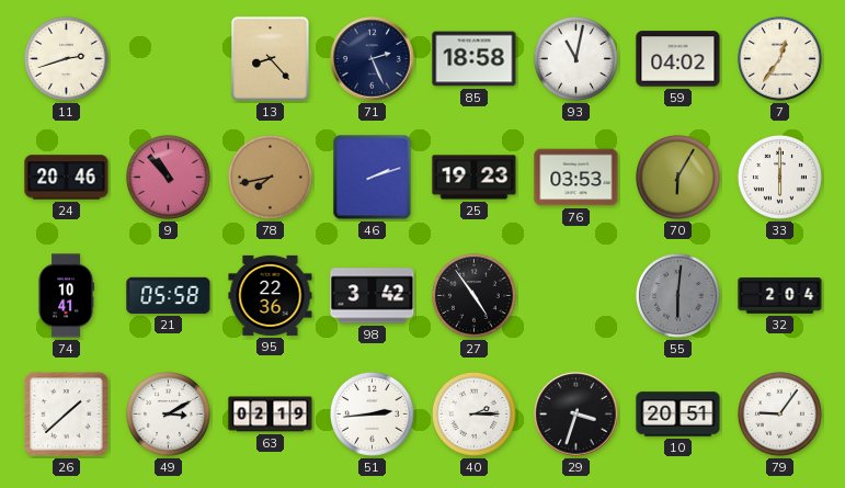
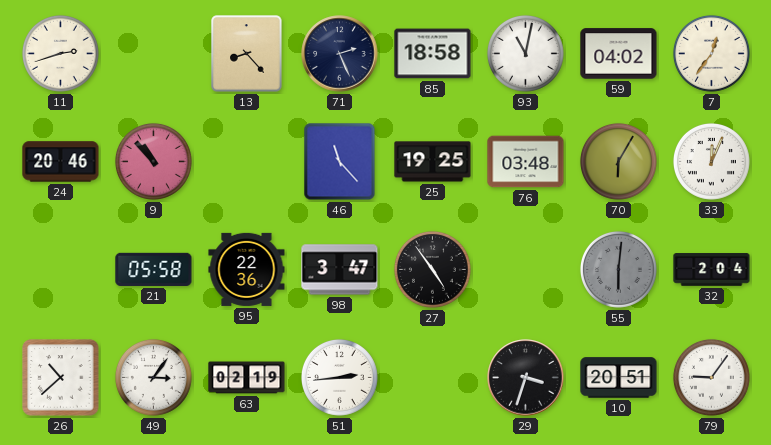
78: 7:43 -> none (270, 177)
46: 2:12 -> 11:23 (340, 162)
25: 19:23 -> 19:25 (433, 162)
76: 03:53 -> 03:48 (526, 162)
33: 6:00 -> 12:04 (711, 161)
74: 10:41 -> none (66, 296)
98: 3:42 -> 3:47 (340, 270)
26: 1:38 -> 10:38 (61, 378)
49: 3:10 -> 3:06 (153, 377)
40: 2:15 -> none (473, 413)
